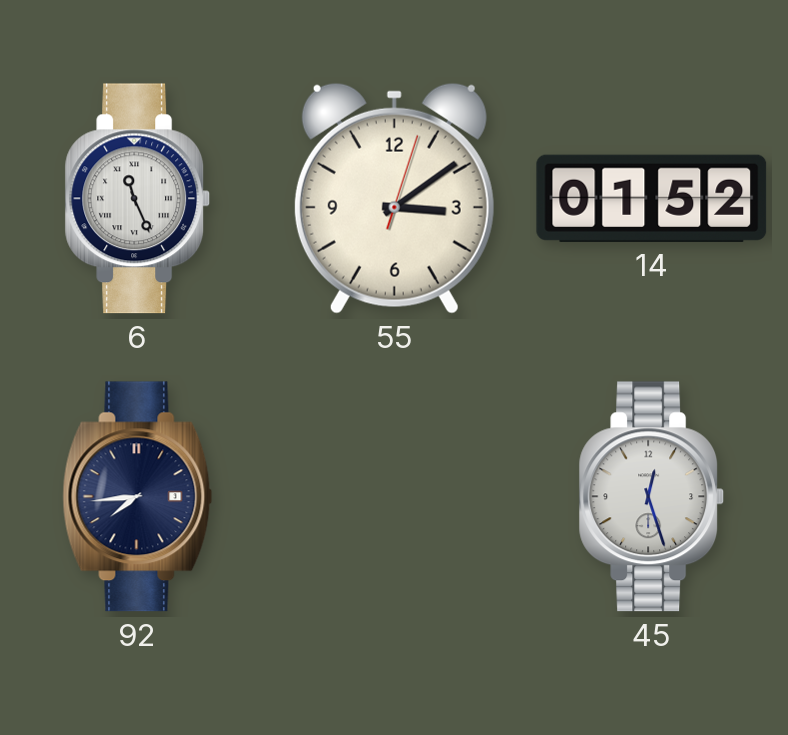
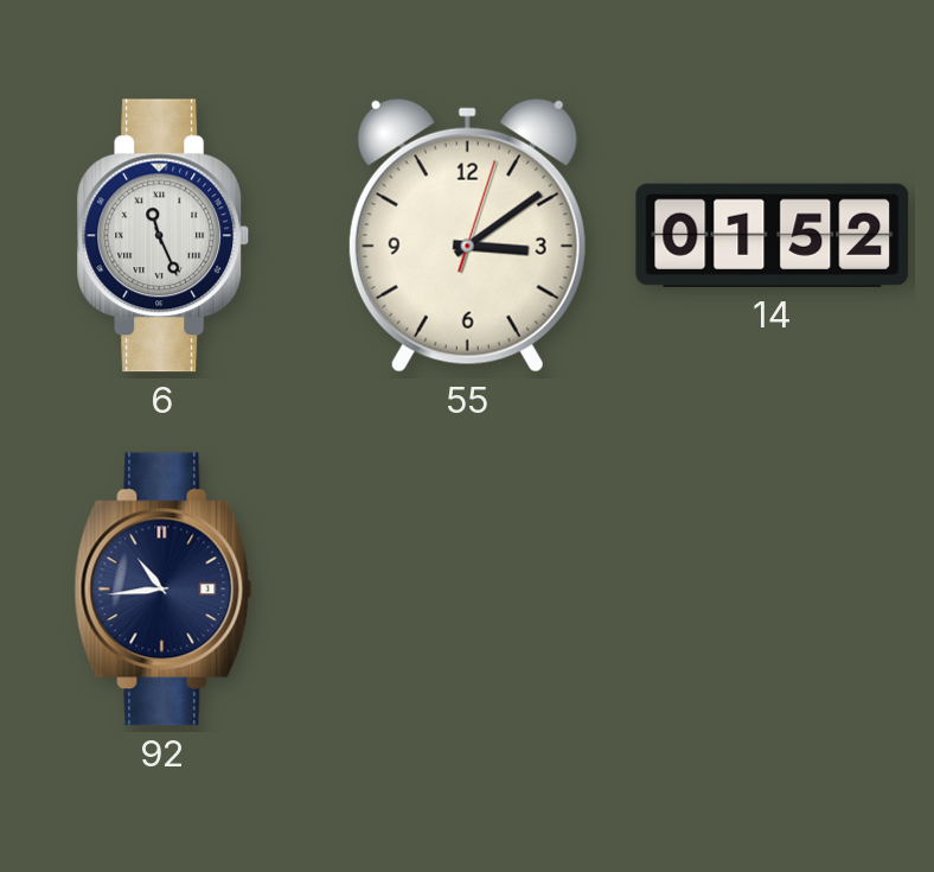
92: 7:44 -> 10:44 (164, 590)
45: 12:27 -> none (652, 497)
